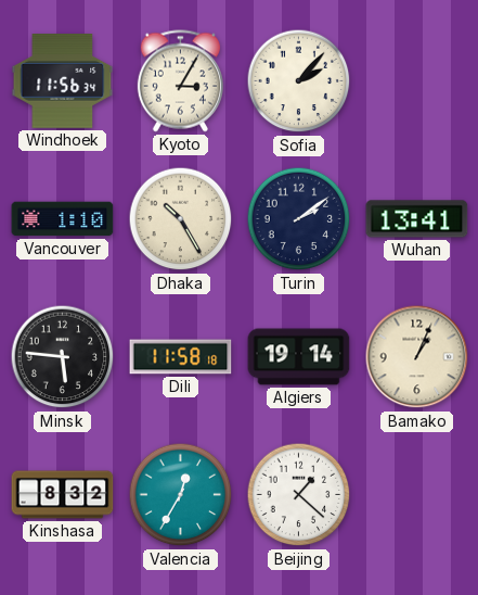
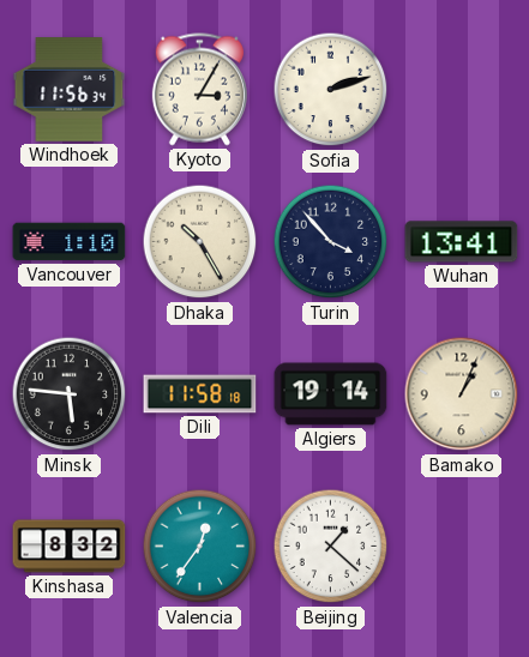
Sofia: 2:07 -> 2:12 (331, 90)
Turin: 2:09 -> 3:53 (331, 242)
Valencia: 12:35 -> 12:36 (200, 547)
